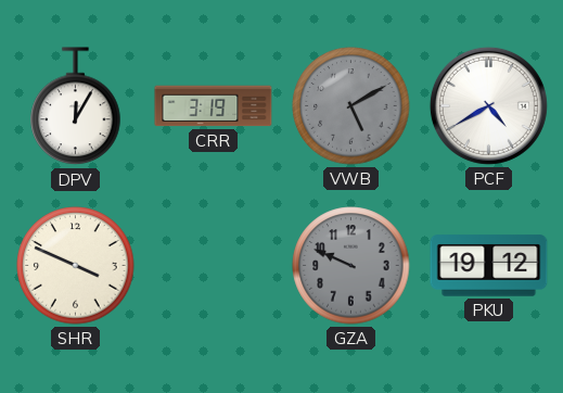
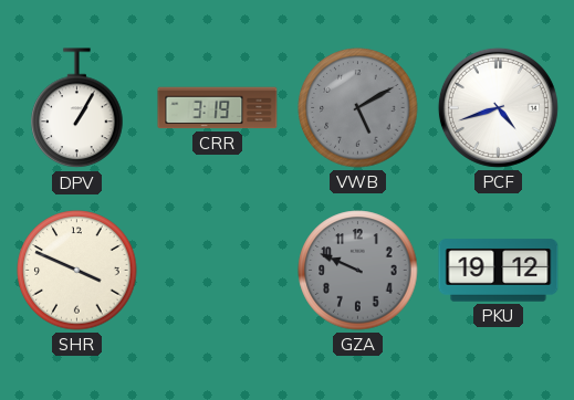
DPV: 12:05 -> 1:05 (77, 108)
PCF: 4:40 -> 4:42 (498, 107)
